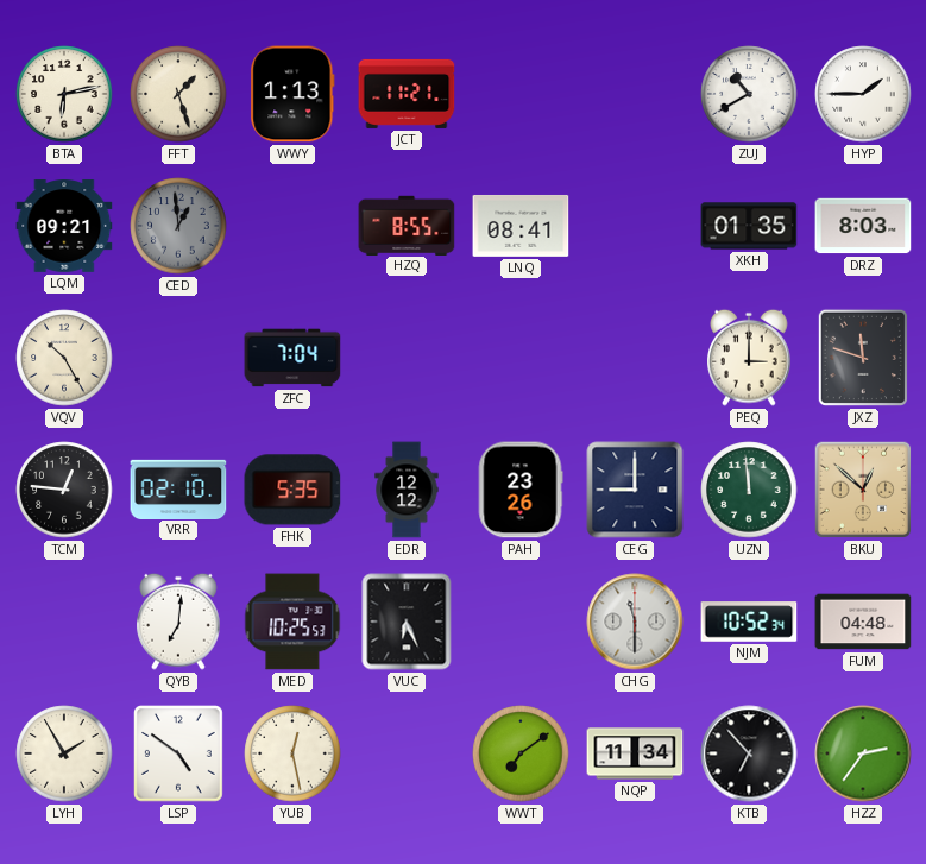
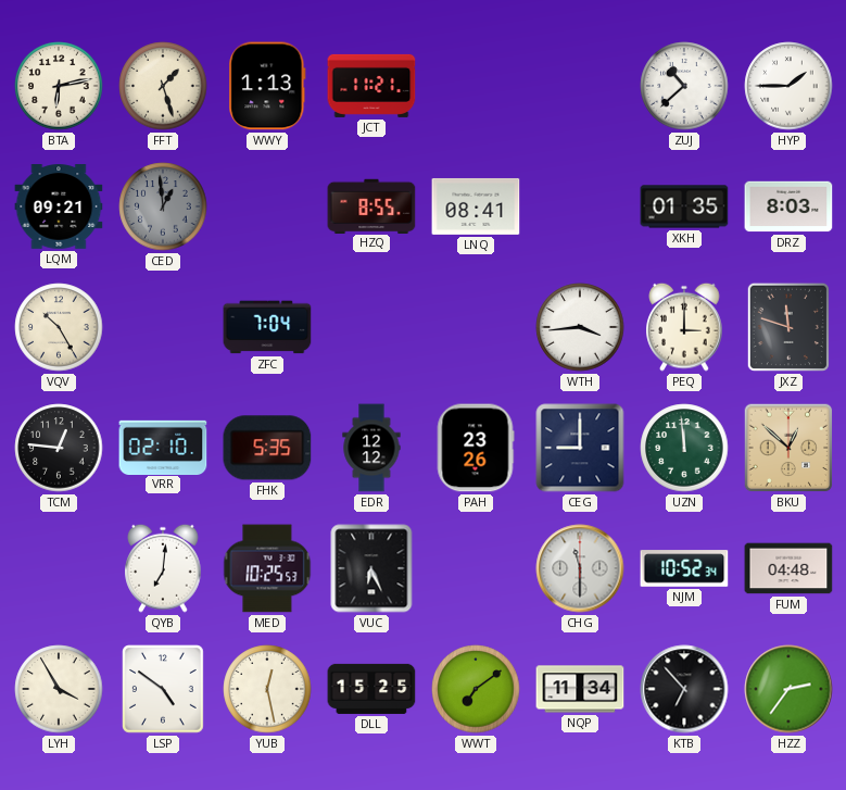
ZUJ: 10:40 -> 10:38 (684, 86)
WTH: none -> 3:44 (580, 327)
LYH: 1:55 -> 3:55 (59, 689)
DLL: none -> 15:25 (371, 689)
